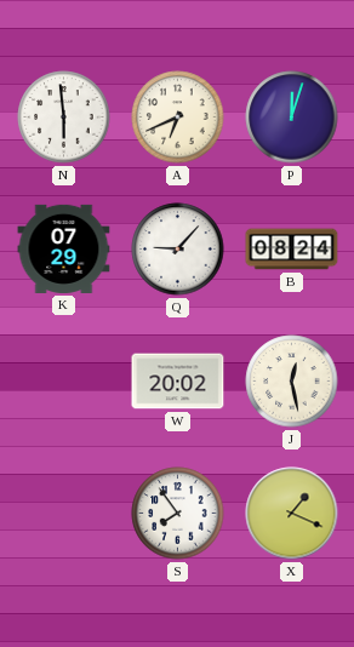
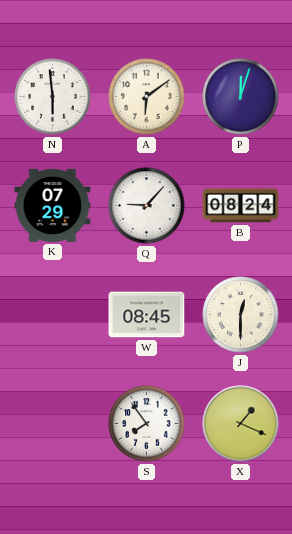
A: 6:41 -> 6:09 (147, 97)
W: 20:02 -> 08:45 (147, 315)
J: 12:28 -> 12:30 (241, 315)
